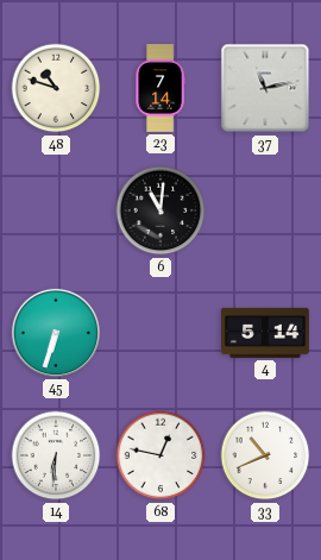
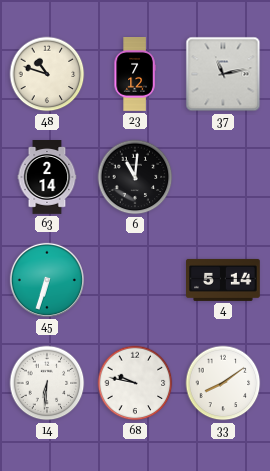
23: 7:14 -> 7:12 (135, 75)
63: none -> 2:14 (47, 178)
68: 12:47 -> 9:47 (135, 383)
33: 10:41 -> 8:09 (223, 383)
